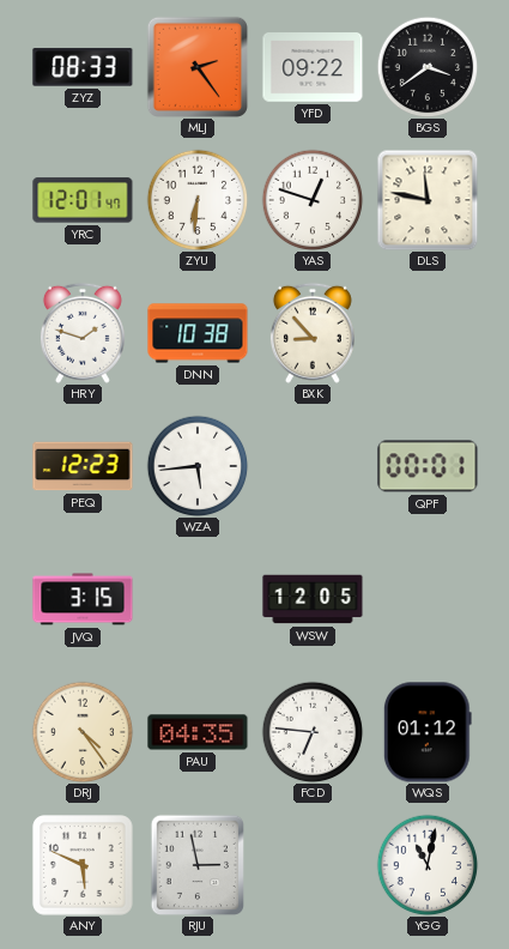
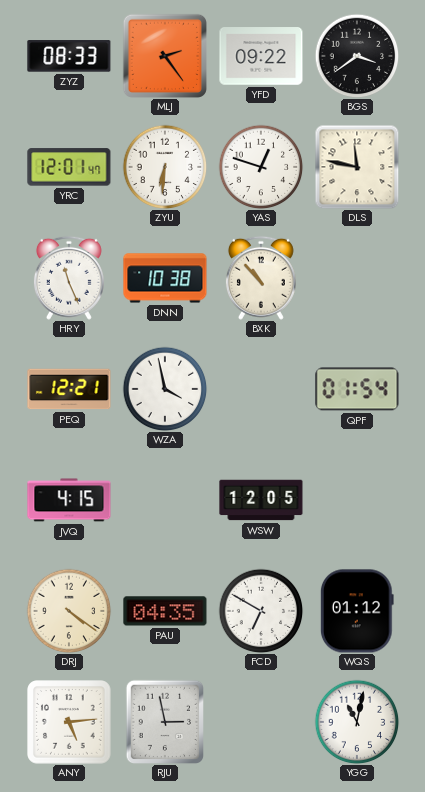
HRY: 1:48 -> 11:26 (69, 278)
BXK: 8:53 -> 10:53 (261, 278)
PEQ: 12:23 -> 12:21 (69, 389)
WZA: 5:44 -> 3:58 (165, 389)
QPF: 00:01 -> 01:54 (357, 389)
JVQ: 3:15 -> 4:15 (69, 500)
DRJ: 4:24 -> 4:21 (69, 611)
FCD: 6:46 -> 6:50 (261, 611)
ANY: 5:49 -> 5:14 (69, 722)
